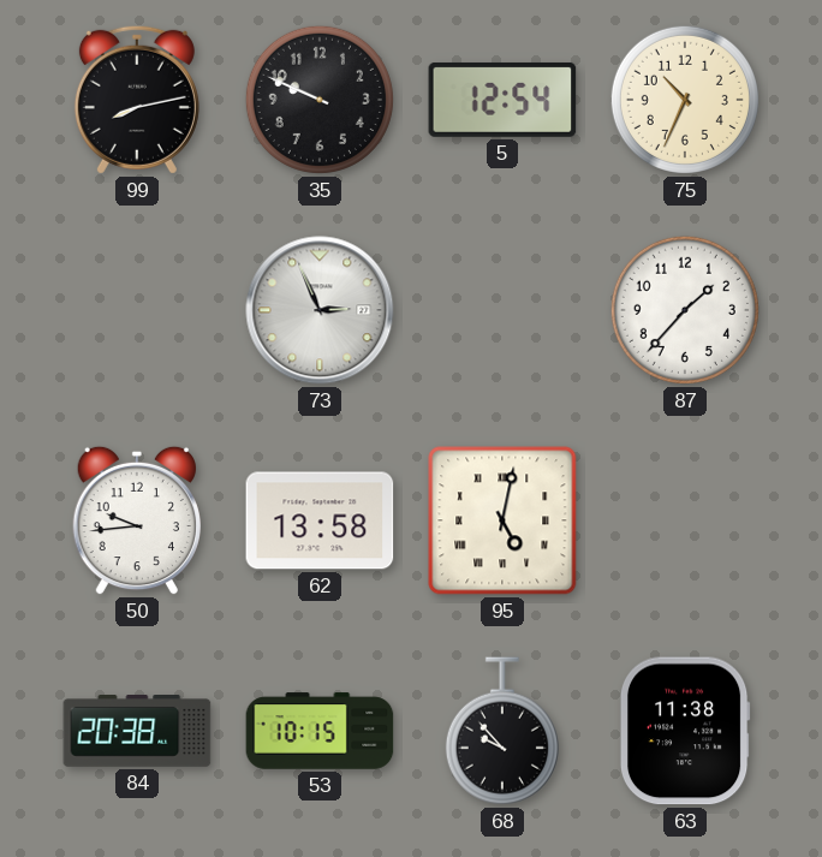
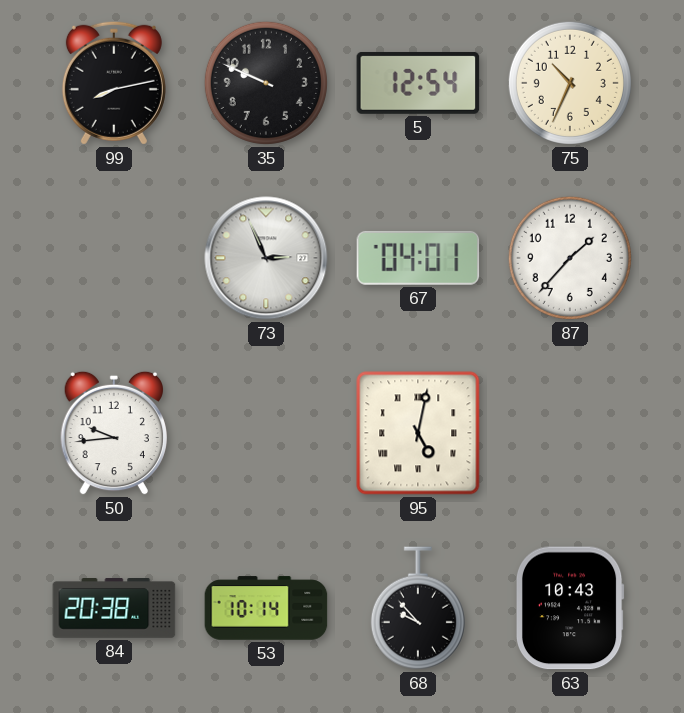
67: none -> 04:01 (418, 258)
62: 13:58 -> none (320, 520)
53: 10:15 -> 10:14 (266, 608)
63: 11:38 -> 10:43 (570, 608)
